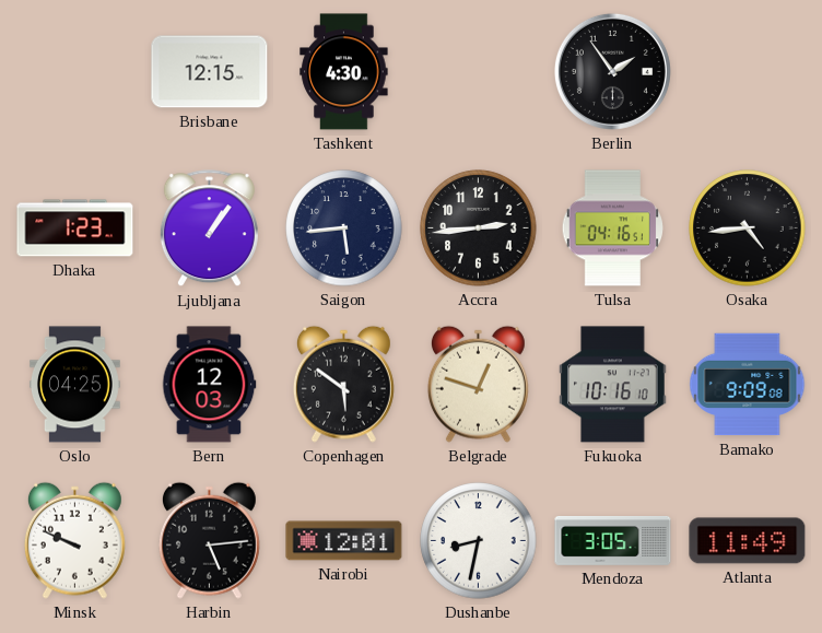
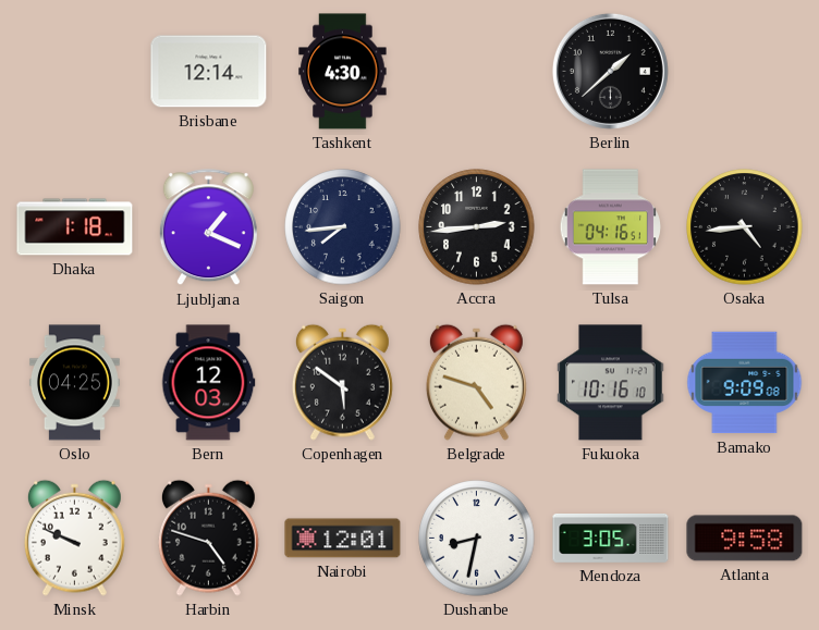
Brisbane: 12:15 -> 12:14 (209, 72)
Berlin: 1:54 -> 1:38 (610, 71)
Dhaka: 1:23 -> 1:18 (75, 227)
Ljubljana: 1:06 -> 1:19 (208, 227)
Saigon: 5:44 -> 7:44 (343, 227)
Belgrade: 12:48 -> 4:48 (476, 382)
Harbin: 5:14 -> 4:48 (208, 538)
Atlanta: 11:49 -> 9:58 (745, 539)
